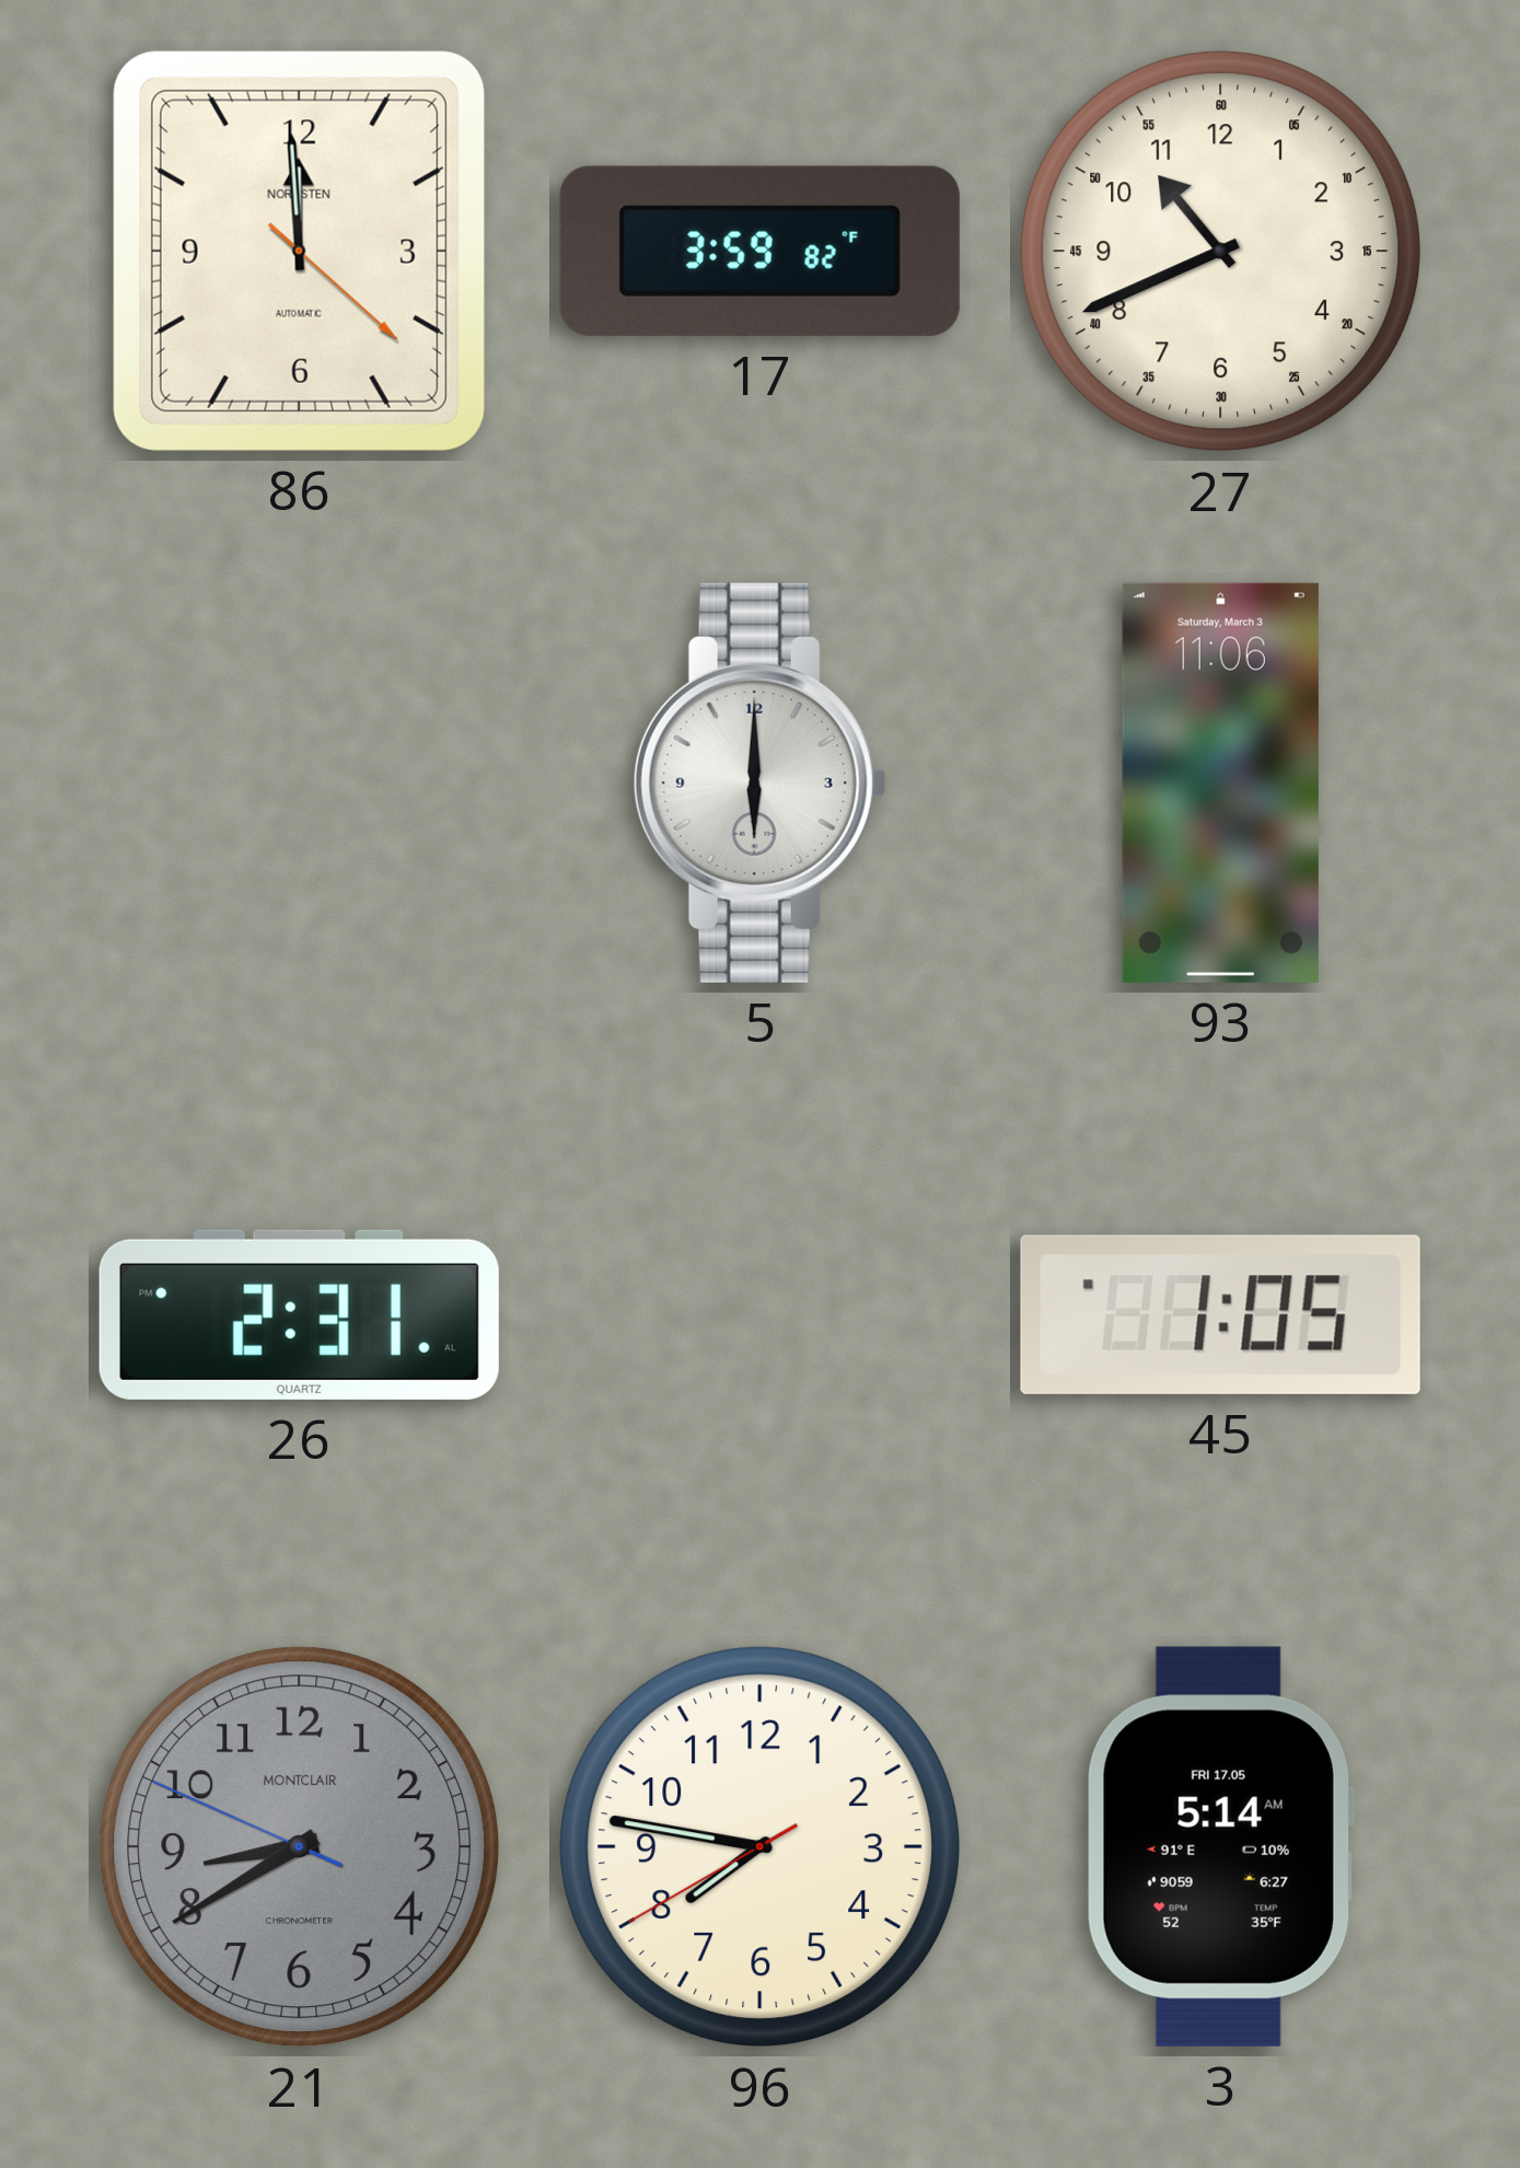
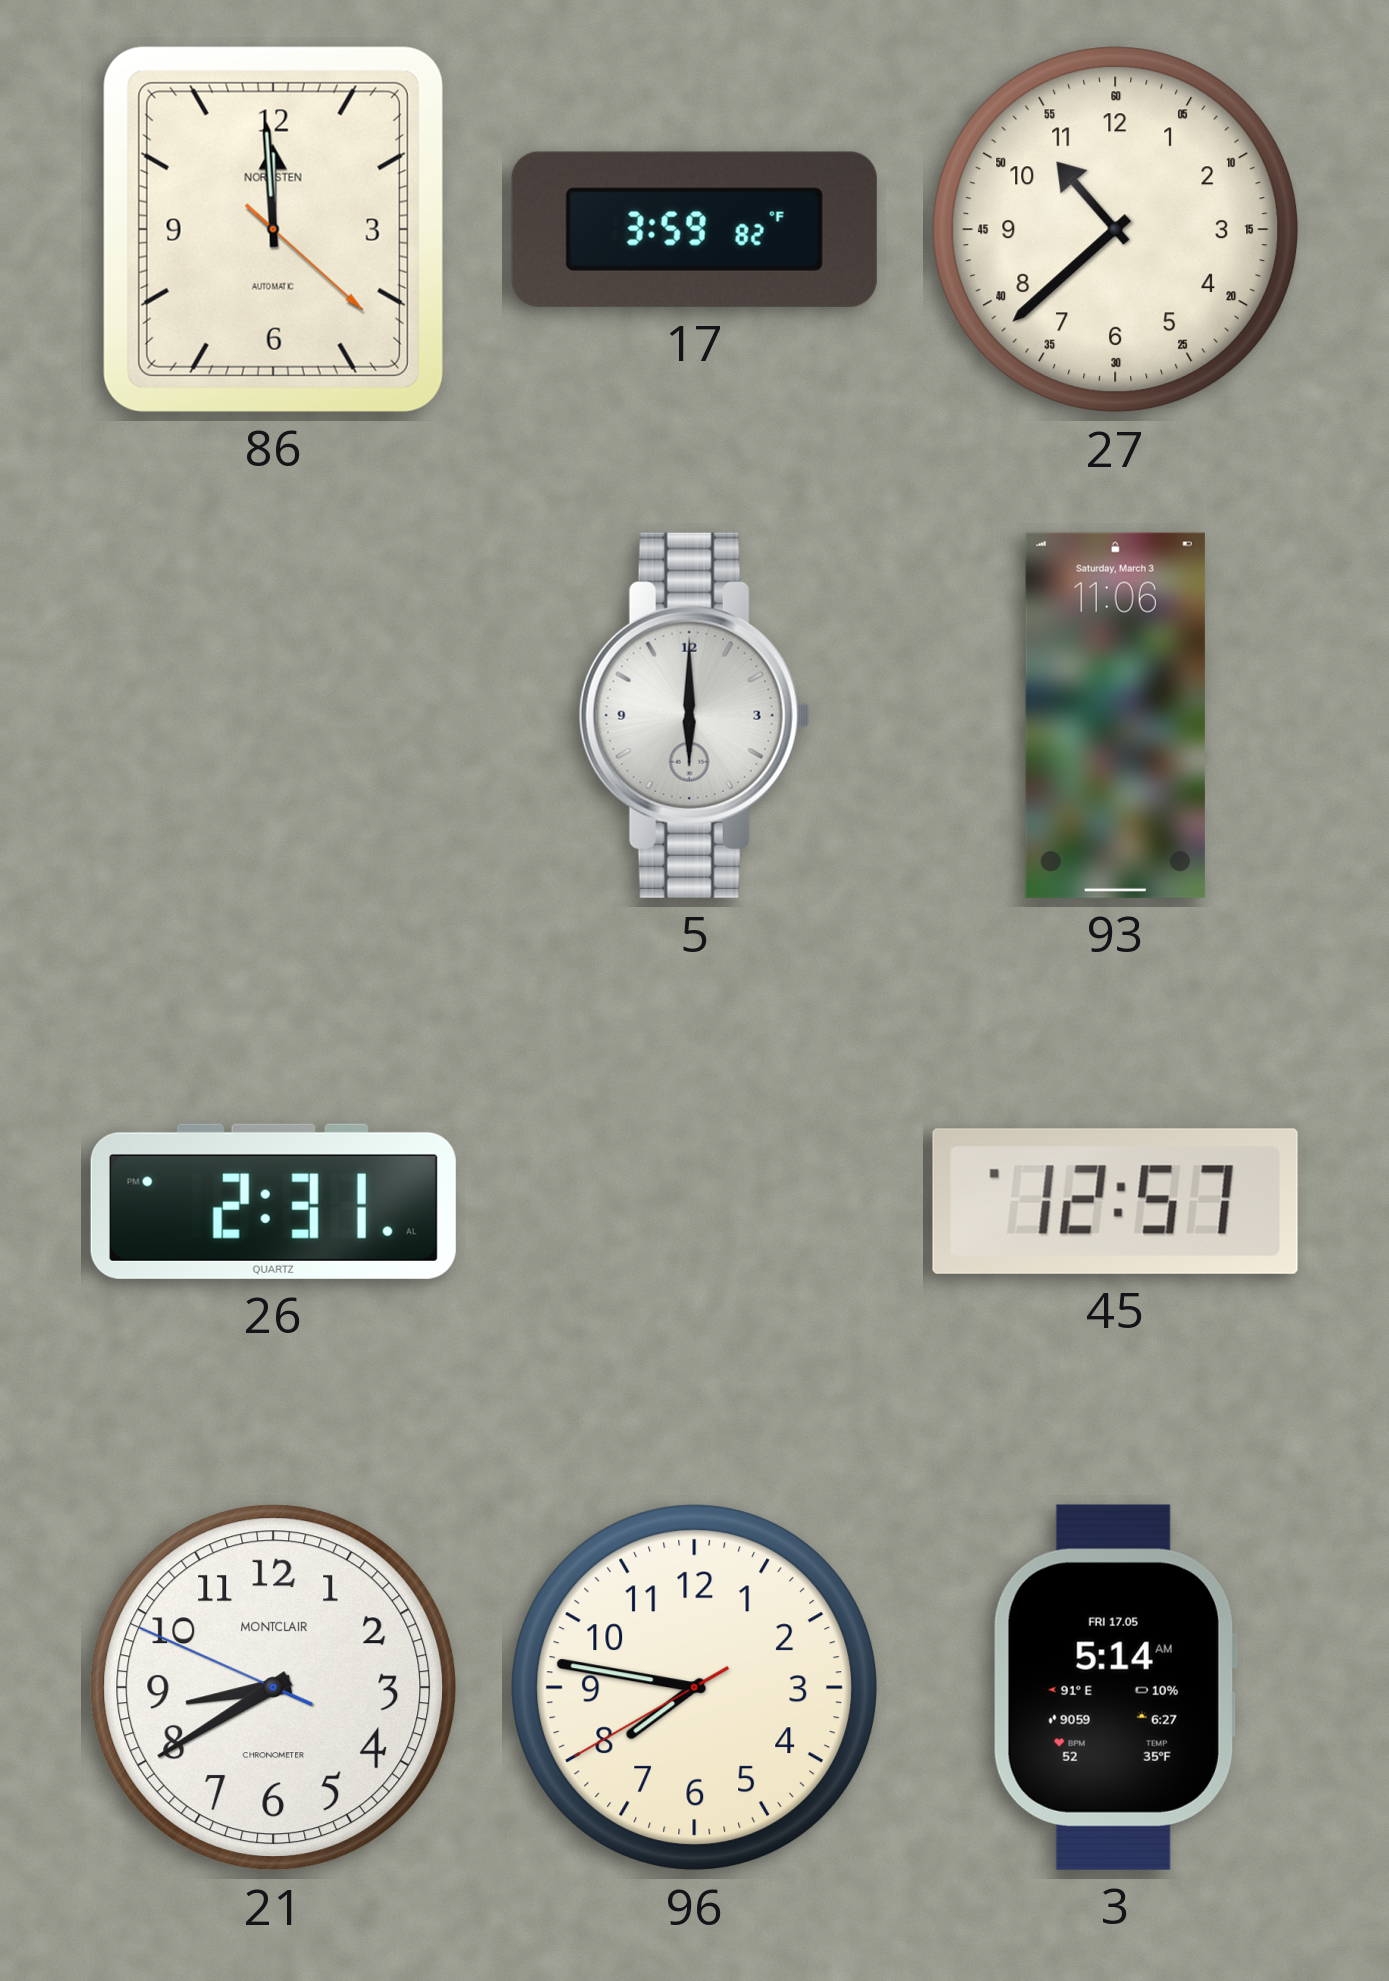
27: 10:41 -> 10:38 (1116, 230)
45: 1:05 -> 12:57 (1115, 1201)
21 dial: grey -> white (274, 1688)
